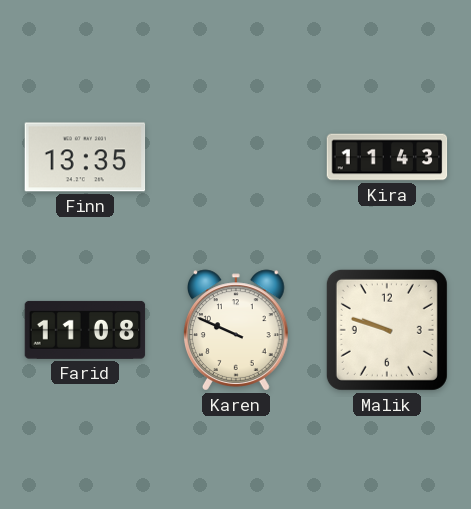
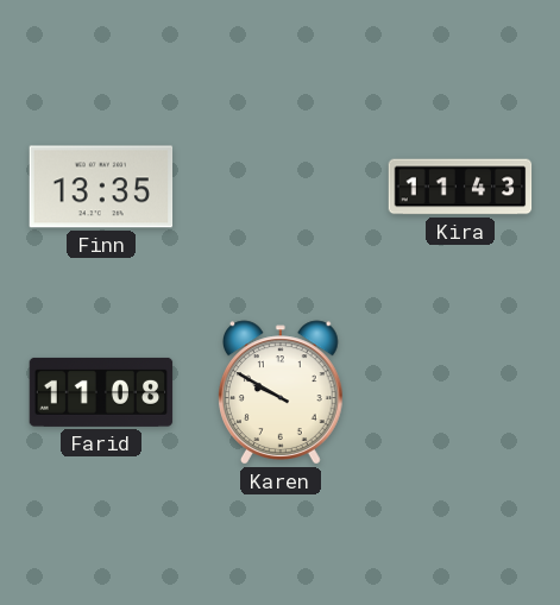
Karen: 9:49 -> 9:50 (282, 392)
Malik: 9:48 -> none (387, 330)
